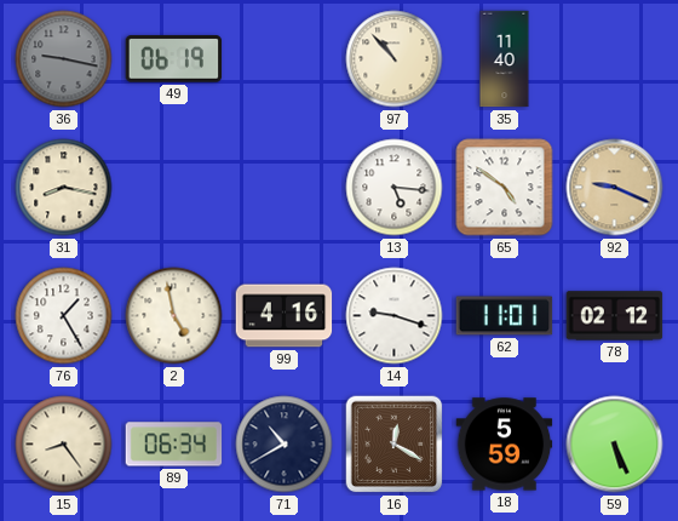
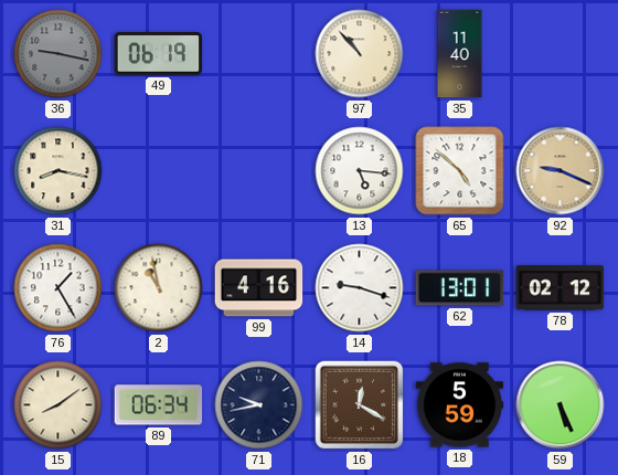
65: 4:51 -> 4:52 (460, 171)
2: 4:58 -> 10:58 (159, 288)
62: 11:01 -> 13:01 (460, 288)
15: 8:24 -> 8:09 (58, 405)
71: 10:40 -> 9:43 (259, 405)
